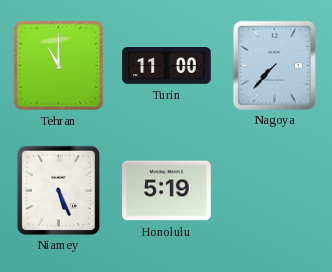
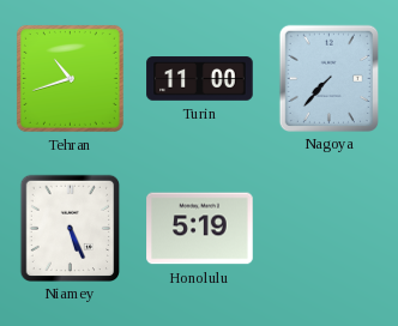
Tehran: 11:00 -> 10:42 (70, 78)
